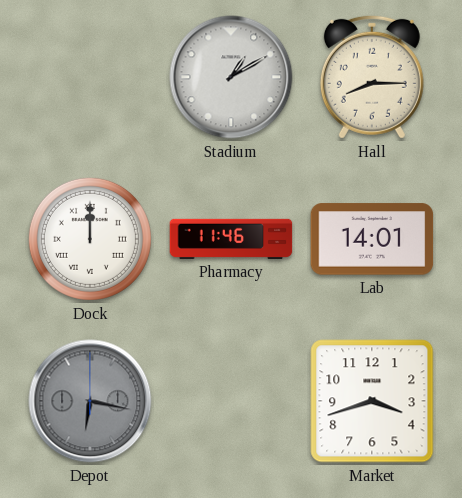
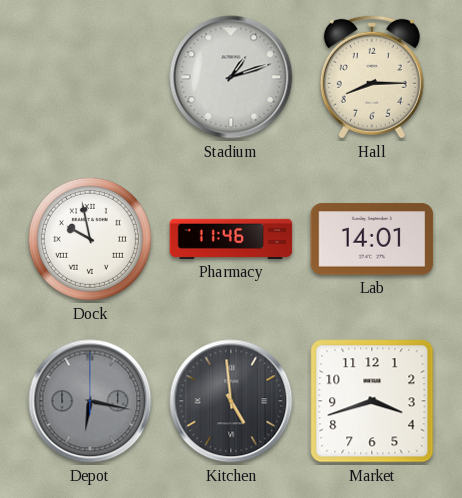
Stadium: 1:10 -> 1:12 (231, 77)
Dock: 12:00 -> 9:58 (90, 239)
Kitchen: none -> 4:59 (231, 401)
